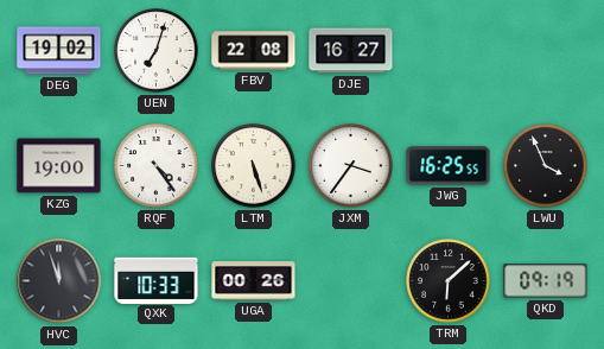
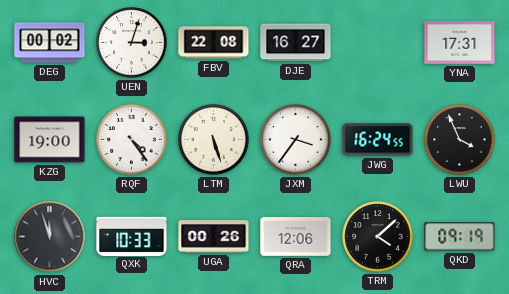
DEG: 19:02 -> 00:02 (50, 43)
UEN: 7:03 -> 3:03 (132, 43)
YNA: none -> 17:31 (460, 43)
JWG: 16:25 -> 16:24 (378, 140)
QRA: none -> 12:06 (296, 237)
TRM: 6:08 -> 4:08 (378, 237)
